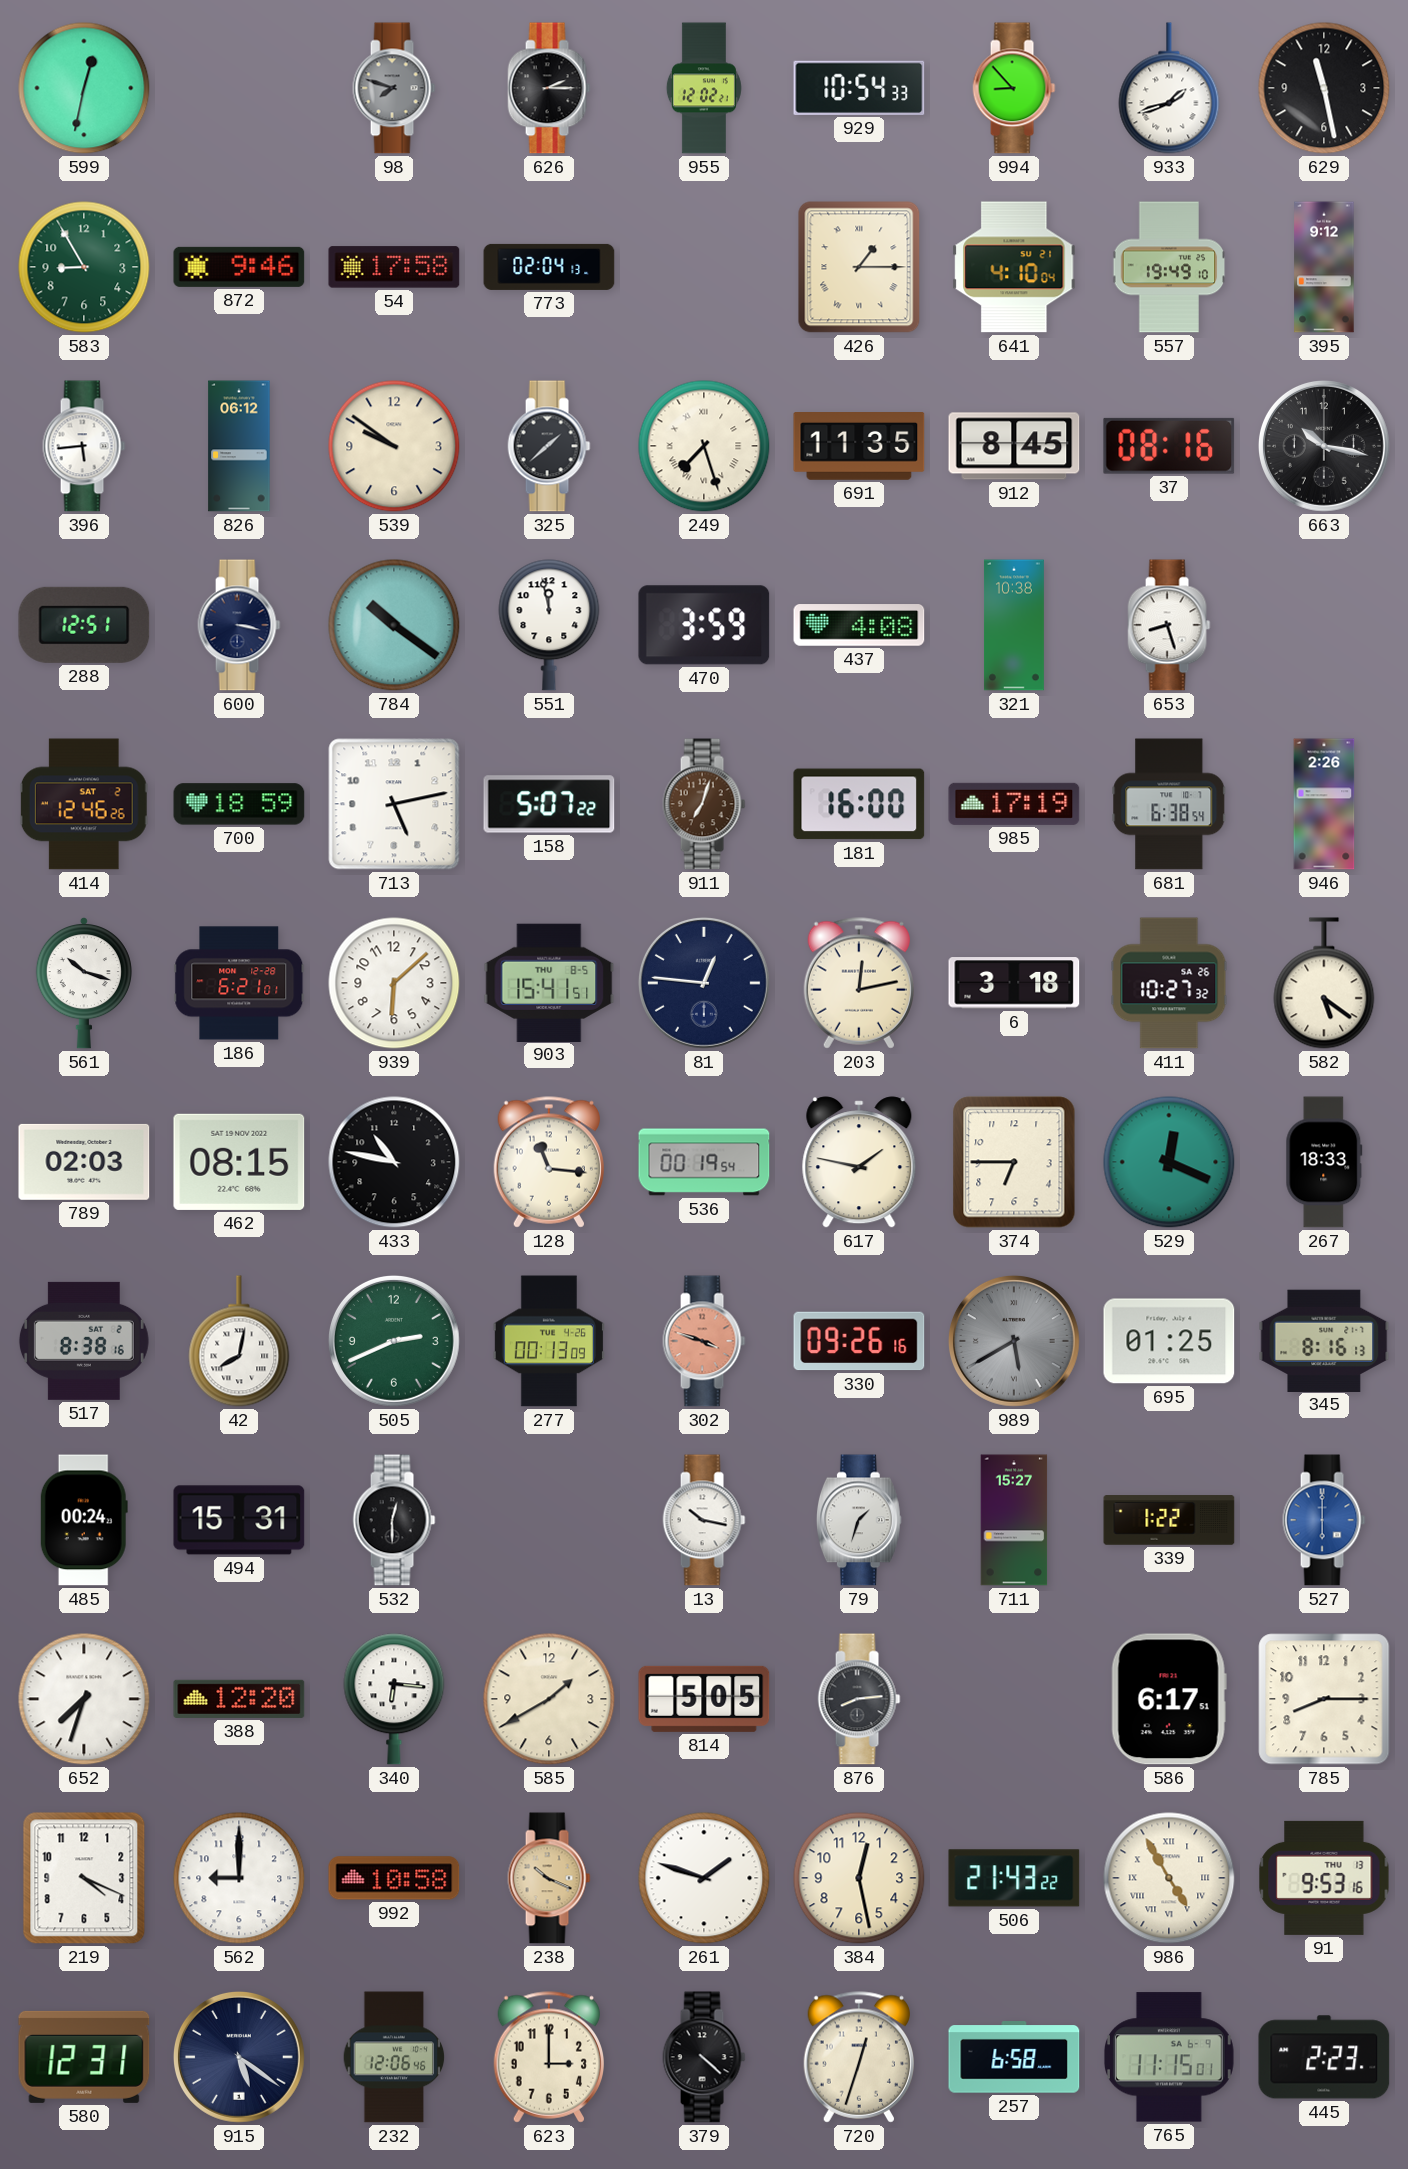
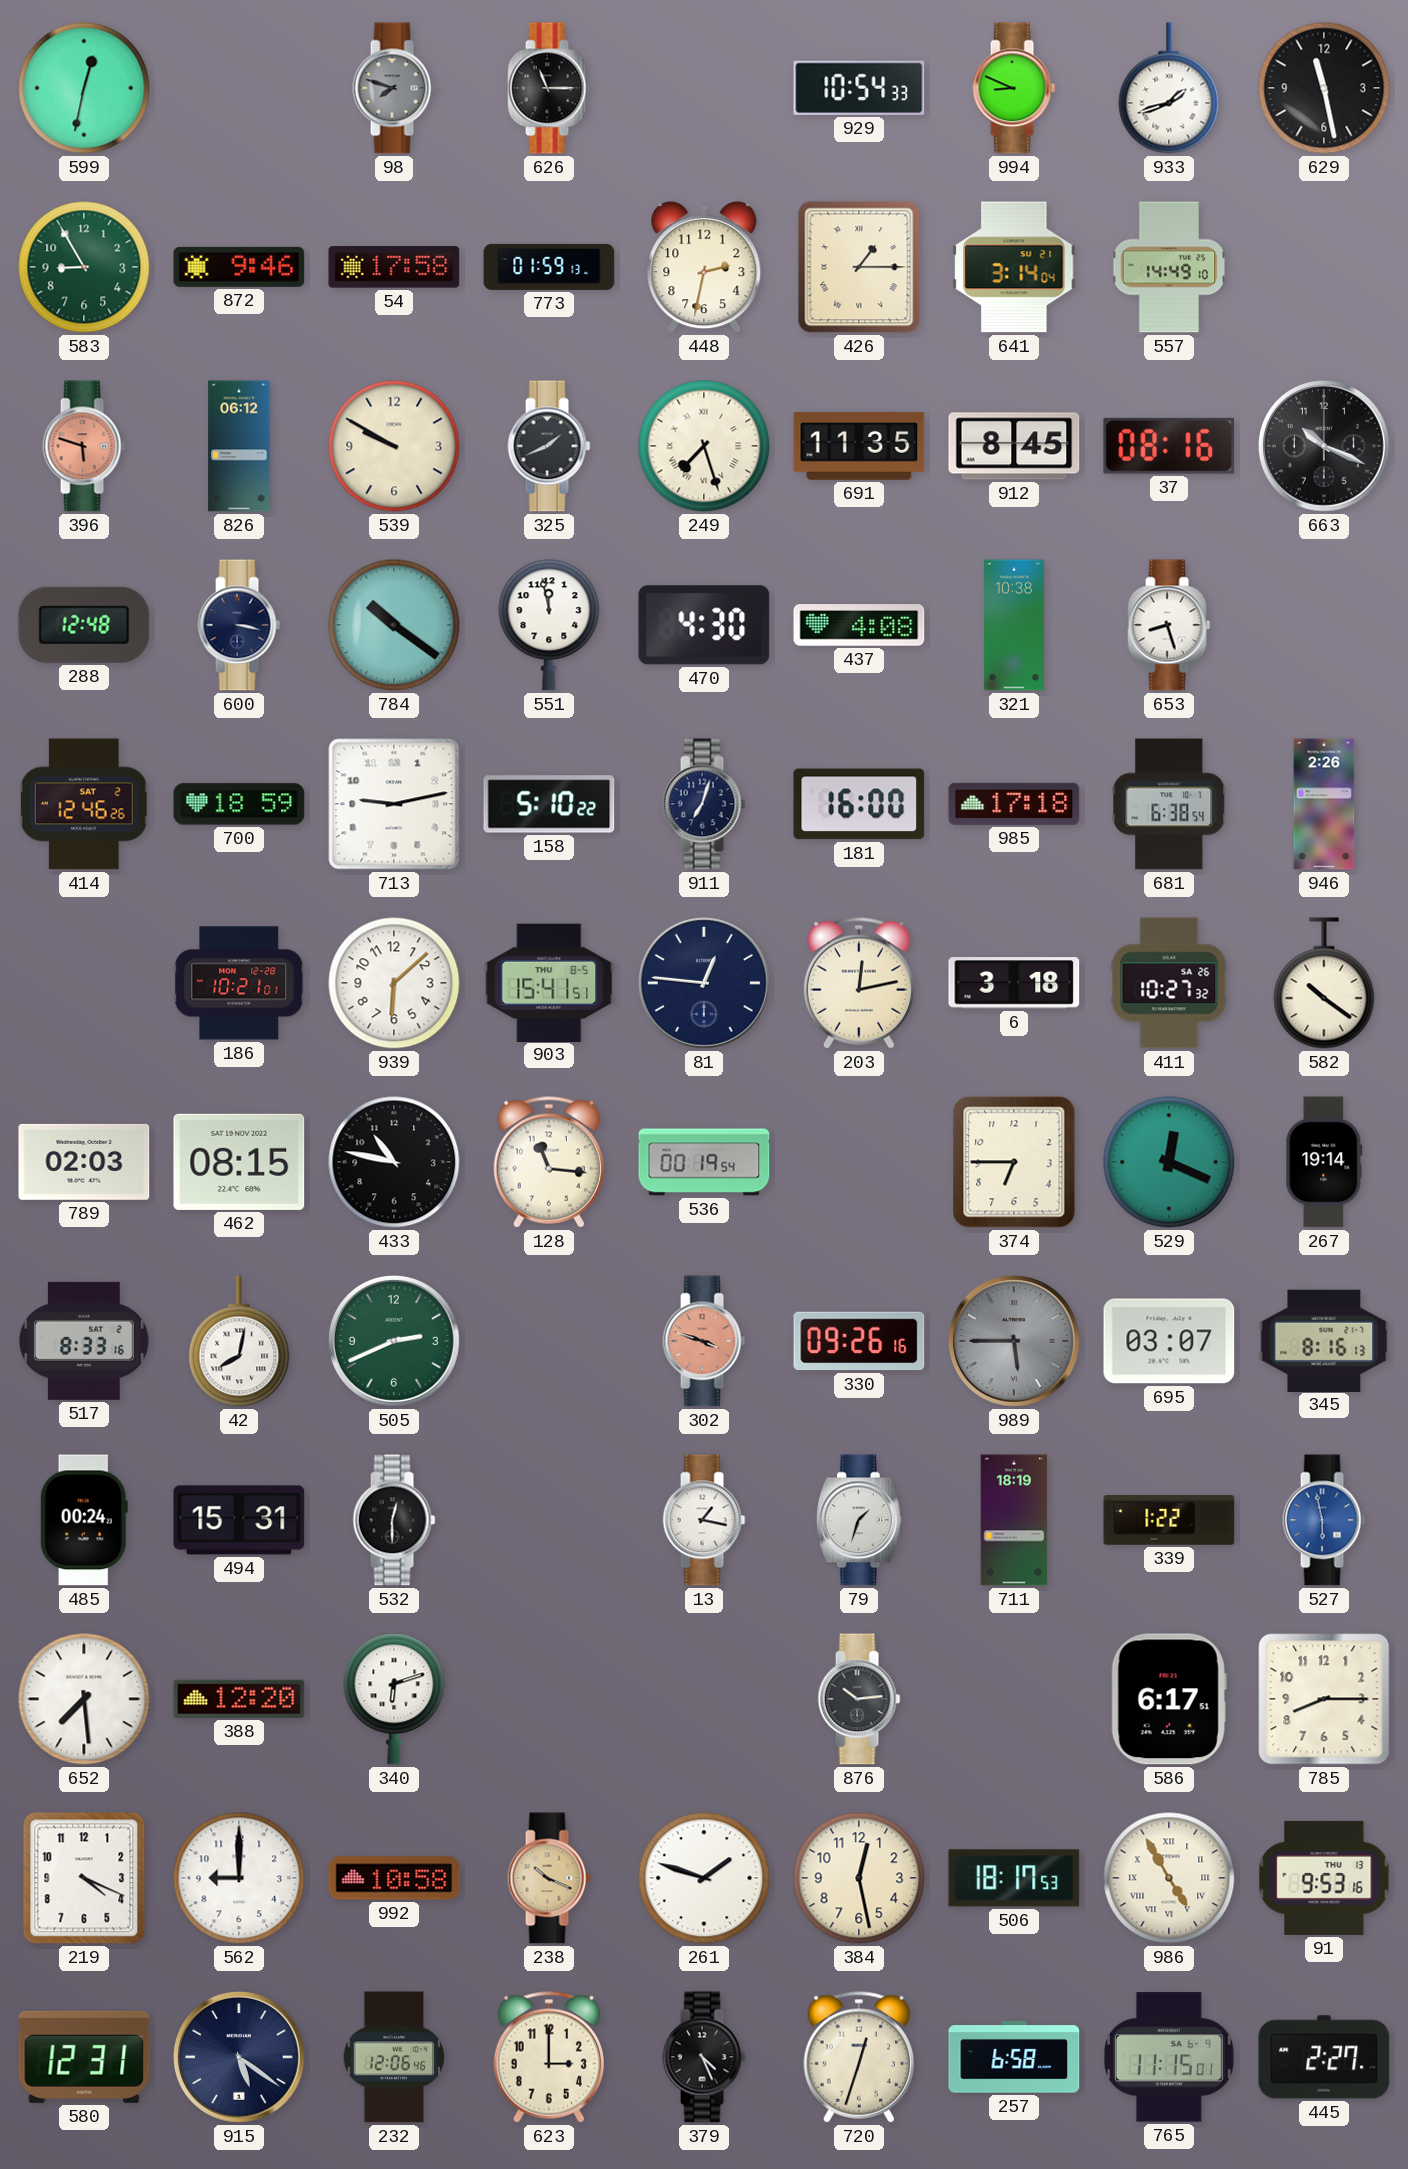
626: 2:15 -> 11:15 (549, 88)
955: 12:02 -> none (704, 88)
994: 8:53 -> 8:49 (1014, 88)
773: 02:04 -> 01:59 (549, 267)
448: none -> 2:32 (704, 267)
641: 4:10 -> 3:14 (1014, 267)
557: 19:49 -> 14:49 (1169, 267)
395: 9:12 -> none (1324, 267)
396: 5:44 -> 5:48 (84, 446)
396 dial: white -> salmon (84, 446)
539: 9:51 -> 9:50 (394, 446)
325: 1:38 -> 1:41 (549, 446)
663: 10:17 -> 10:19 (1324, 446)
288: 12:51 -> 12:48 (84, 625)
470: 3:59 -> 4:30 (704, 625)
713: 5:13 -> 9:13 (394, 804)
158: 5:07 -> 5:10 (549, 804)
911 dial: brown -> navy (704, 804)
985: 17:19 -> 17:18 (1014, 804)
561: 10:18 -> none (84, 983)
186: 6:21 -> 10:21 (239, 983)
582: 5:21 -> 10:21 (1324, 983)
617: 1:47 -> none (859, 1162)
267: 18:33 -> 19:14 (1324, 1162)
517: 8:38 -> 8:33 (84, 1341)
277: 00:13 -> none (549, 1341)
989: 5:40 -> 5:45 (1014, 1341)
695: 01:25 -> 03:07 (1169, 1341)
13: 10:17 -> 1:17 (704, 1520)
711: 15:27 -> 18:19 (1014, 1520)
527: 6:00 -> 5:58 (1324, 1520)
652: 7:33 -> 7:29 (84, 1699)
340: 6:16 -> 6:12 (394, 1699)
585: 1:40 -> none (549, 1699)
814: 5:05 -> none (704, 1699)
876: 8:14 -> 10:14 (859, 1699)
506: 21:43 -> 18:17 (1014, 1878)
379: 4:22 -> 4:26 (704, 2057)
445: 2:23 -> 2:27 (1324, 2057)
